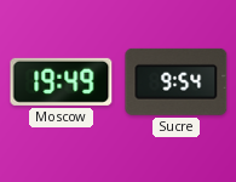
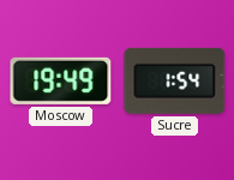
Sucre: 9:54 -> 1:54 (175, 80)
